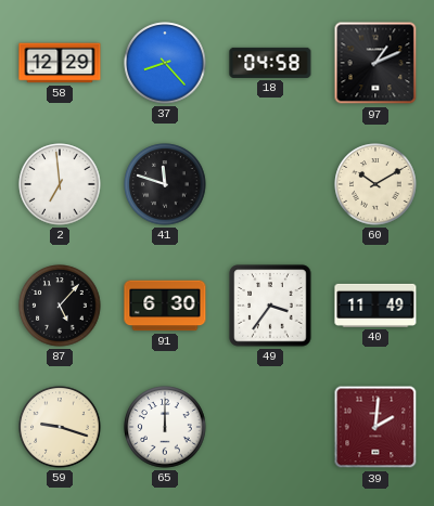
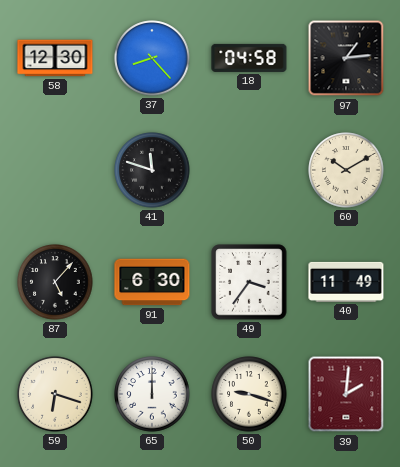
58: 12:29 -> 12:30 (55, 58)
97: 1:11 -> 1:14 (346, 58)
2: 6:59 -> none (60, 184)
59: 9:18 -> 6:18 (55, 394)
50: none -> 9:18 (249, 394)
